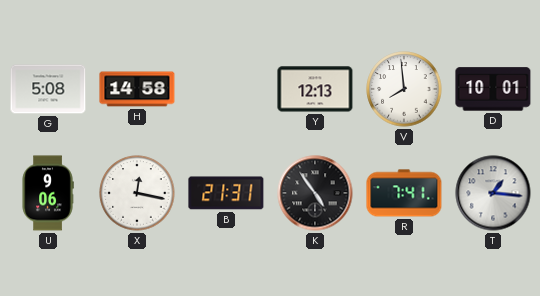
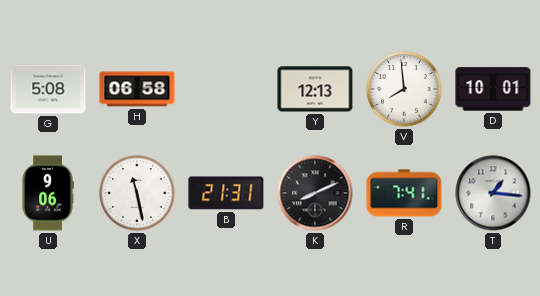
H: 14:58 -> 06:58 (137, 89)
X: 12:17 -> 11:28 (137, 193)
K: 4:54 -> 8:11 (315, 193)
